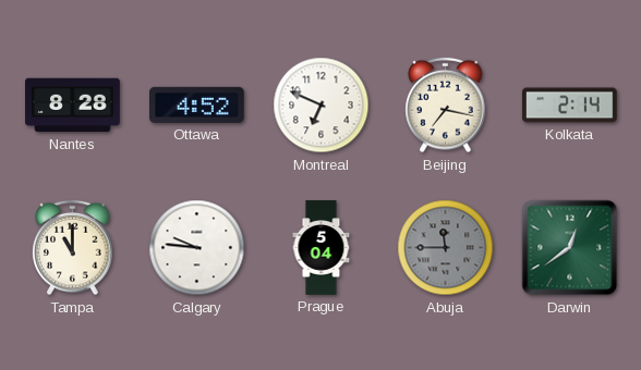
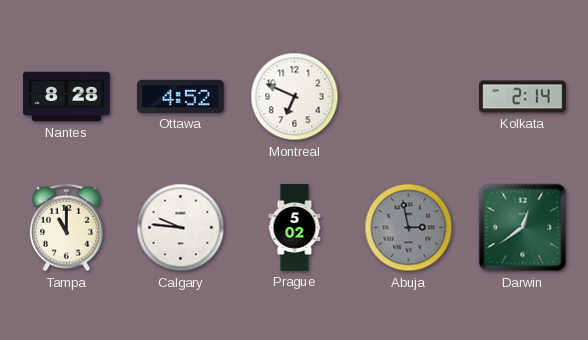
Beijing: 7:17 -> none (446, 106)
Prague: 5:04 -> 5:02 (295, 228)
Abuja: 11:45 -> 2:58 (409, 228)
